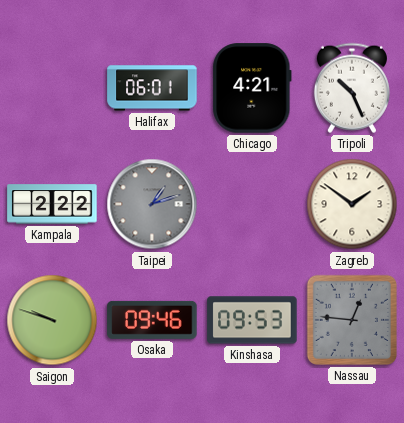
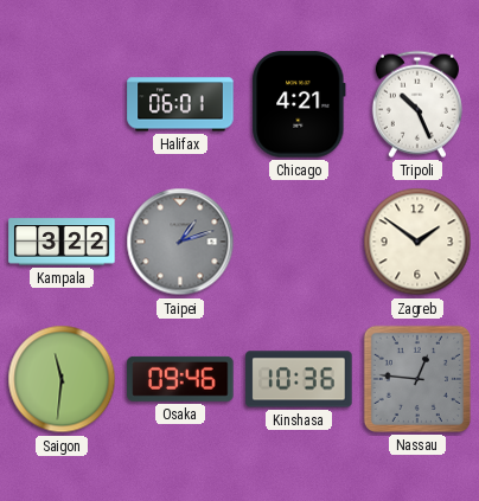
Kampala: 2:22 -> 3:22 (62, 242)
Saigon: 9:48 -> 11:31 (62, 379)
Kinshasa: 09:53 -> 10:36 (299, 379)
